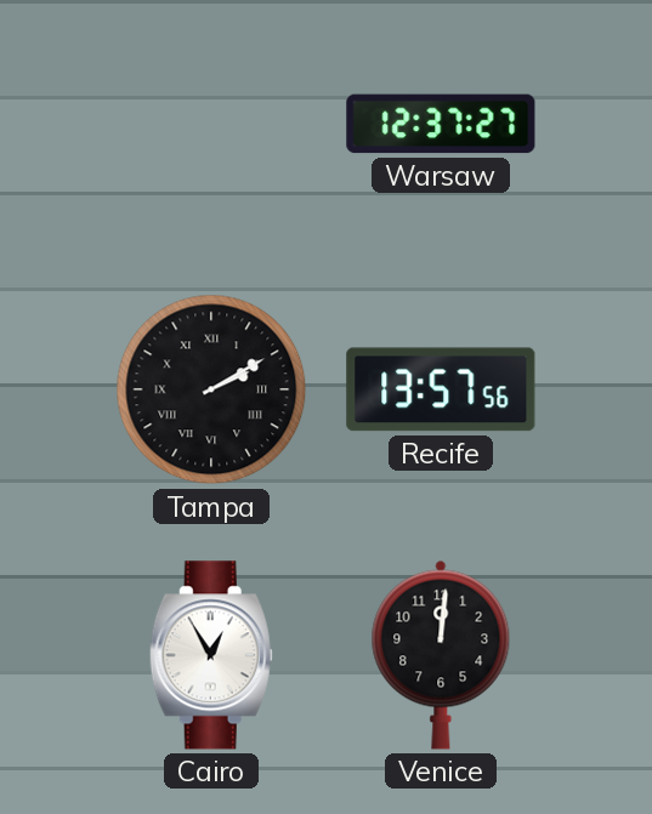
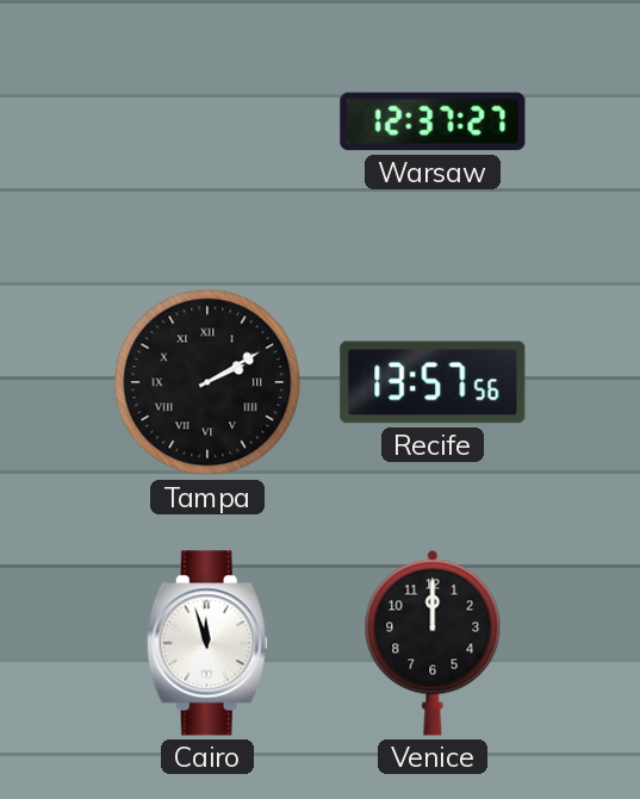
Cairo: 12:55 -> 11:57 (207, 643)
Venice: 12:01 -> 12:00 (433, 643)
